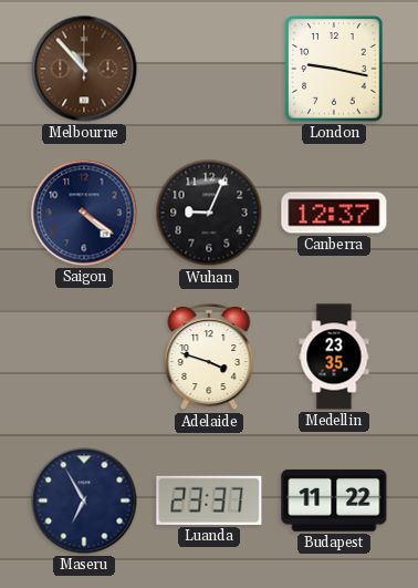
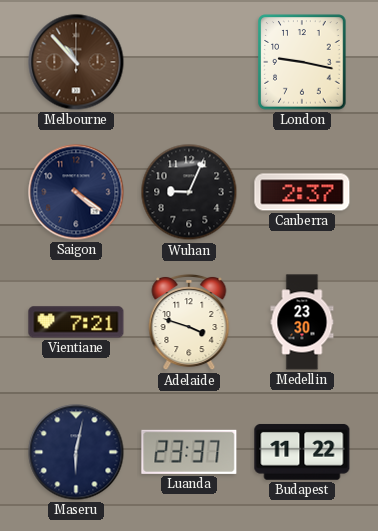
Canberra: 12:37 -> 2:37 (302, 192)
Vientiane: none -> 7:21 (76, 322)
Medellin: 23:35 -> 23:30 (302, 322)
Maseru: 6:55 -> 6:02 (76, 452)
